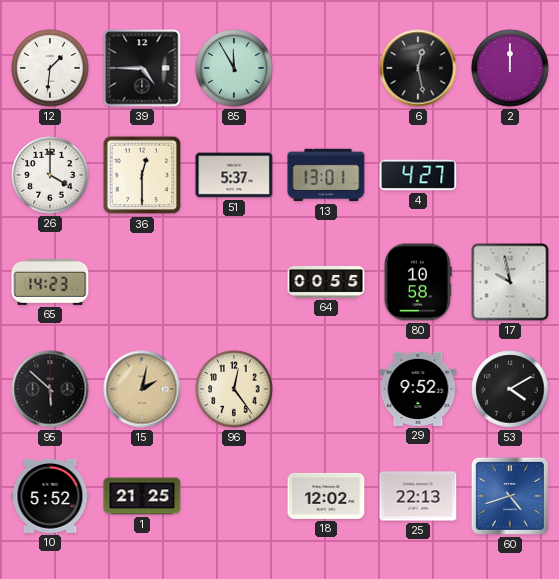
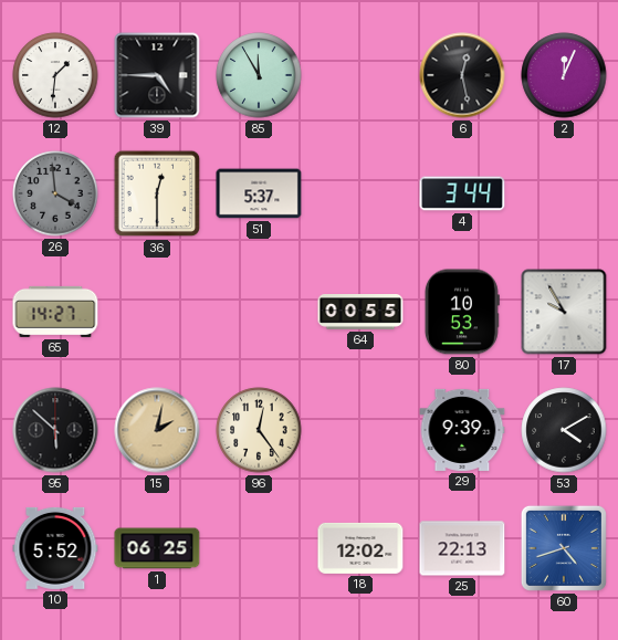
2: 12:00 -> 12:04 (564, 75)
26: 4:00 -> 3:59 (55, 193)
26 dial: white -> grey (55, 193)
13: 13:01 -> none (326, 175)
4: 4:27 -> 3:44 (462, 193)
65: 14:23 -> 14:27 (55, 312)
80: 10:58 -> 10:53 (462, 312)
17: 9:58 -> 9:55 (564, 312)
29: 9:52 -> 9:39 (462, 430)
1: 21:25 -> 06:25 (157, 548)
